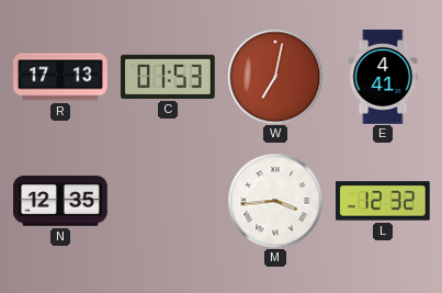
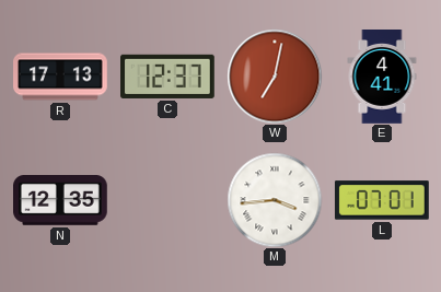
C: 01:53 -> 12:37 (169, 77)
L: 12:32 -> 07:01 (382, 200)
